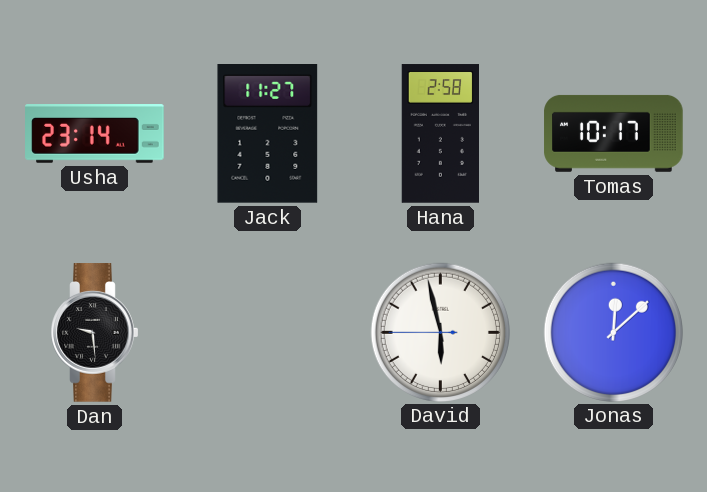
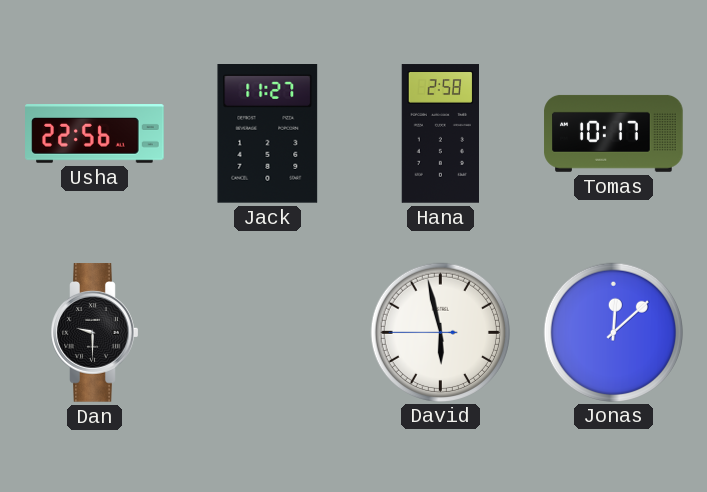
Usha: 23:14 -> 22:56 (95, 134)
Dan: 9:29 -> 9:30 (95, 333)
